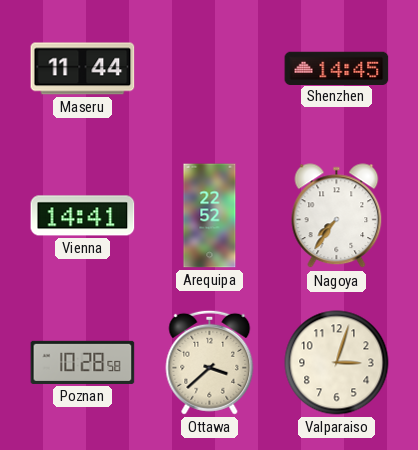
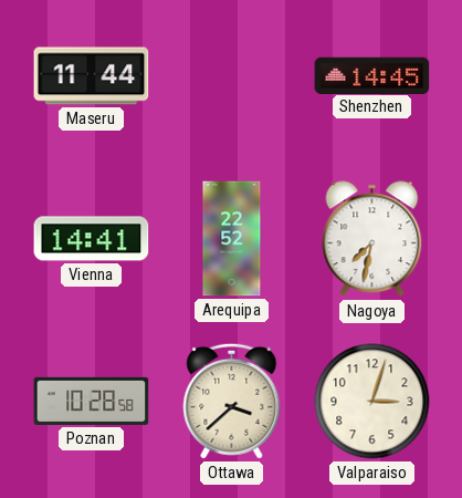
Nagoya: 7:36 -> 7:32 (372, 239)
